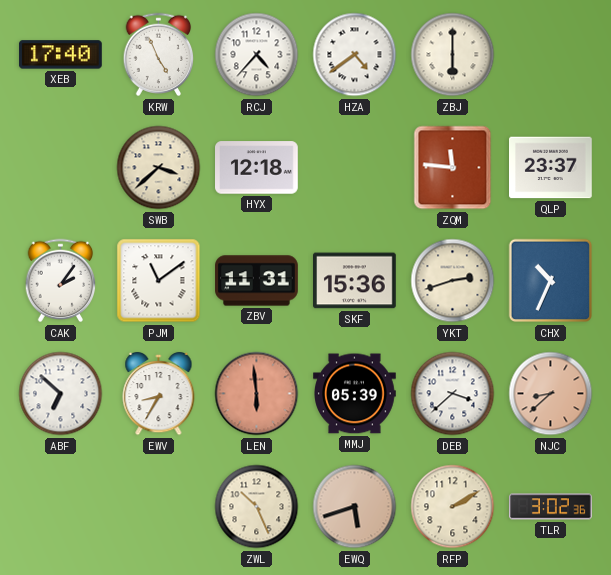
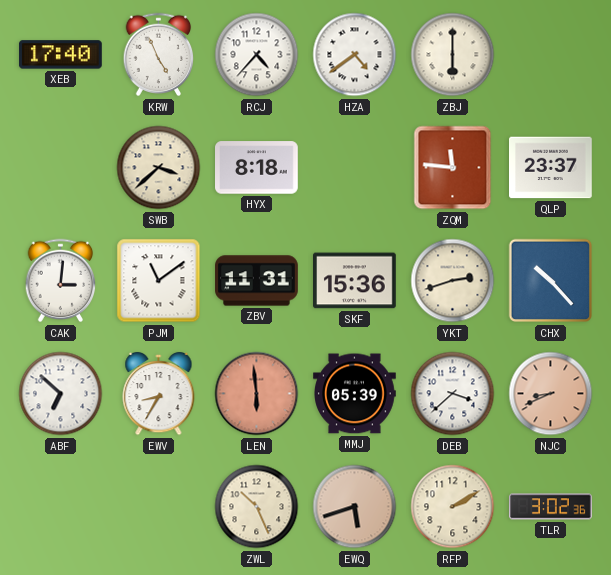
HYX: 12:18 -> 8:18 (257, 168)
CAK: 2:06 -> 3:01 (61, 281)
CHX: 10:34 -> 10:23 (551, 281)
NJC: 8:38 -> 8:41 (551, 394)
